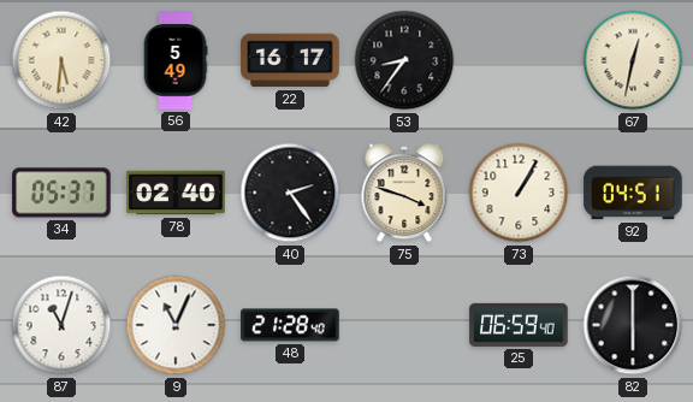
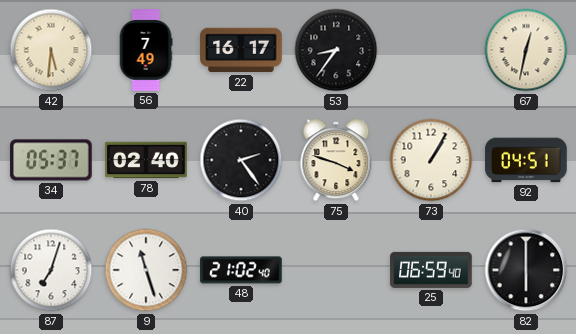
56: 5:49 -> 7:49 (146, 50)
87: 11:03 -> 7:03 (51, 270)
9: 11:04 -> 11:27 (146, 270)
48: 21:28 -> 21:02 (241, 270)
